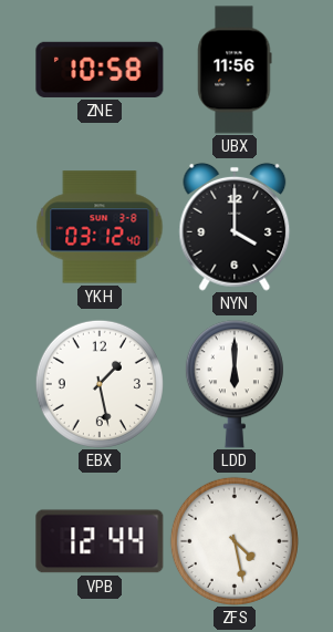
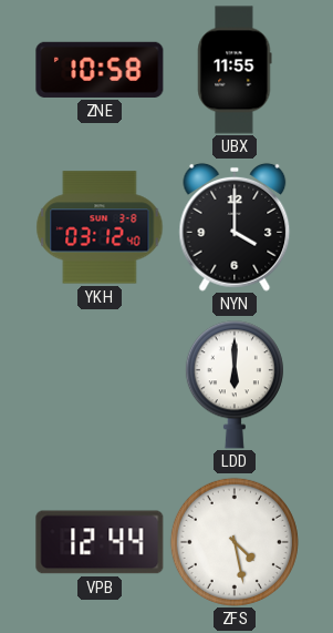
UBX: 11:56 -> 11:55 (235, 70)
EBX: 1:28 -> none (100, 384)
